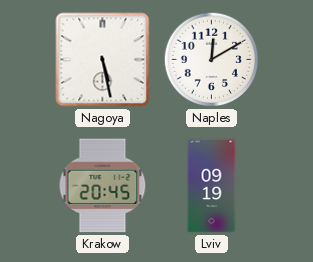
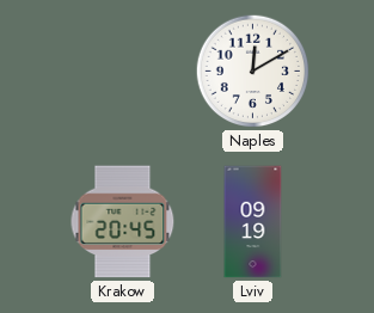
Nagoya: 5:28 -> none (103, 60)
